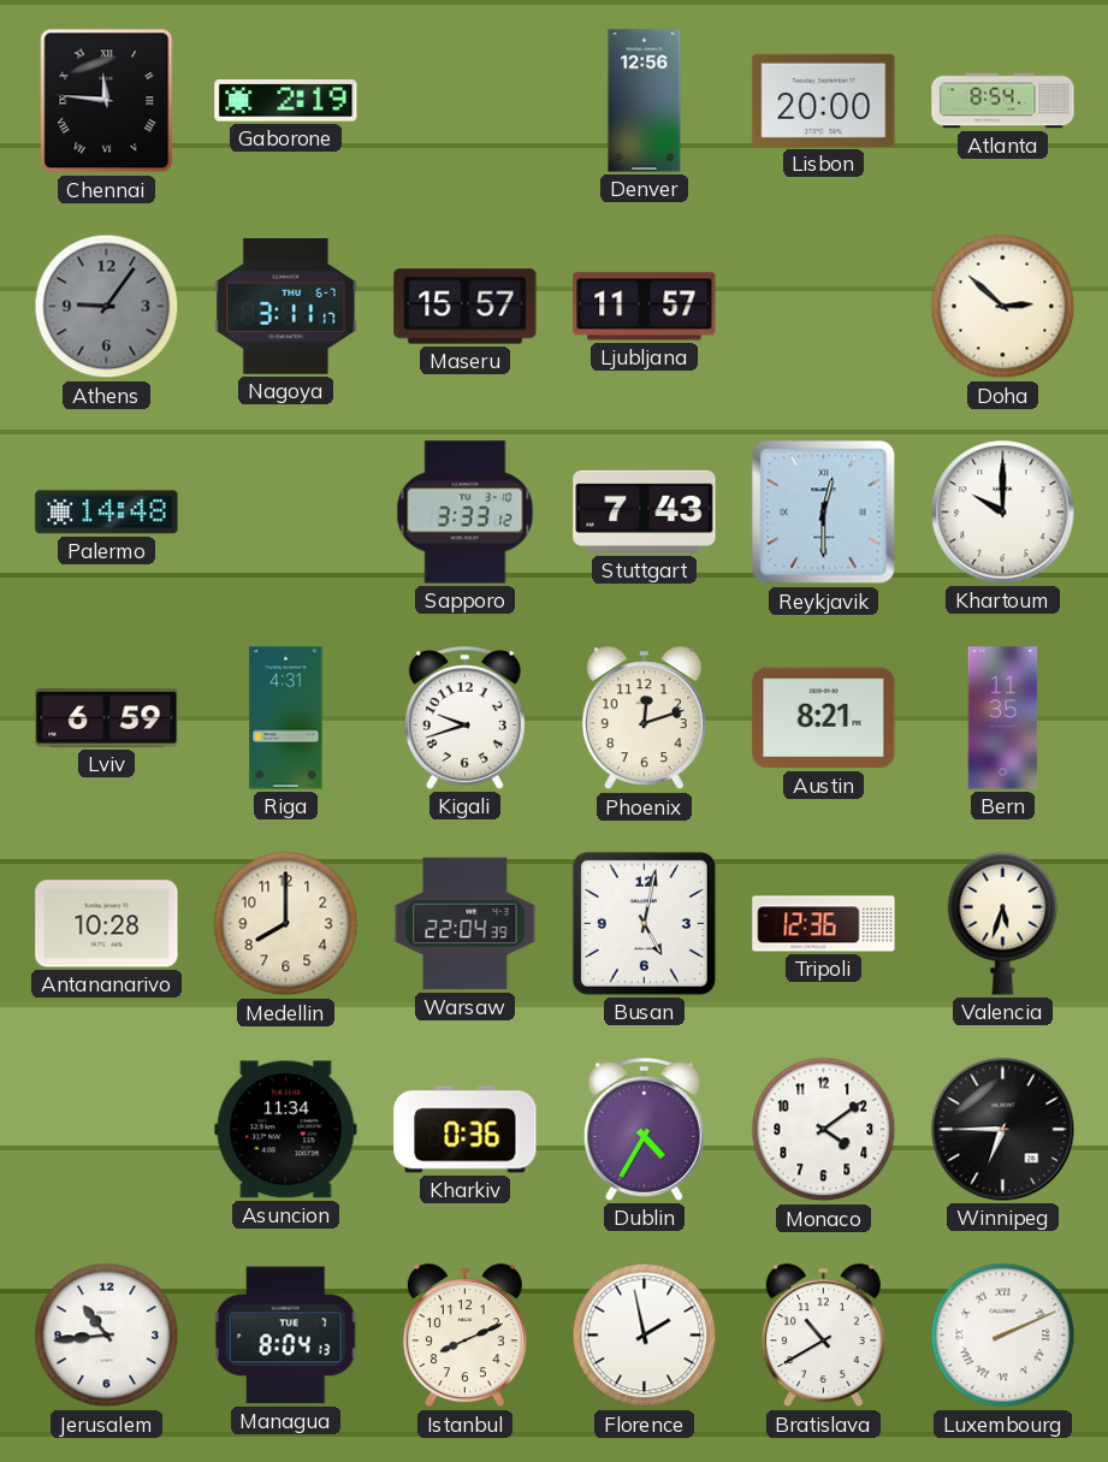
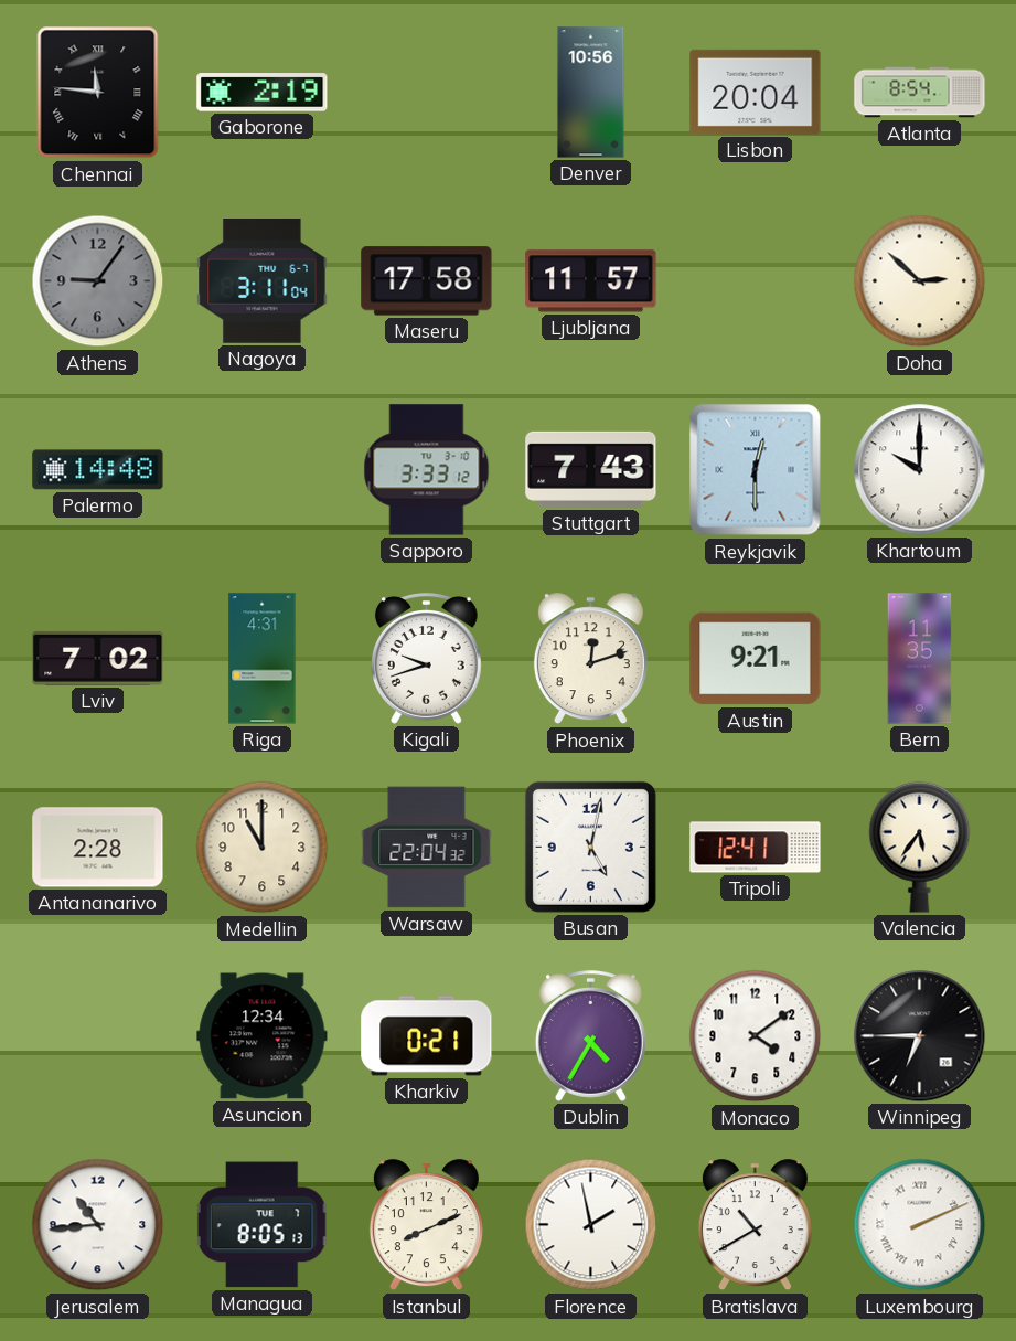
Denver: 12:56 -> 10:56 (591, 93)
Lisbon: 20:00 -> 20:04 (756, 92)
Nagoya: 3:11:17 -> 3:11:04 (263, 281)
Maseru: 15:57 -> 17:58 (427, 281)
Lviv: 6:59 -> 7:02 (98, 658)
Austin: 8:21 -> 9:21 (756, 659)
Antananarivo: 10:28 -> 2:28 (98, 848)
Medellin: 8:00 -> 11:00 (263, 848)
Warsaw: 22:04:39 -> 22:04:32 (427, 848)
Tripoli: 12:36 -> 12:41 (756, 848)
Valencia: 5:33 -> 5:36 (920, 847)
Asuncion: 11:34 -> 12:34 (263, 1036)
Kharkiv: 0:36 -> 0:21 (427, 1036)
Managua: 8:04 -> 8:05 (263, 1225)
